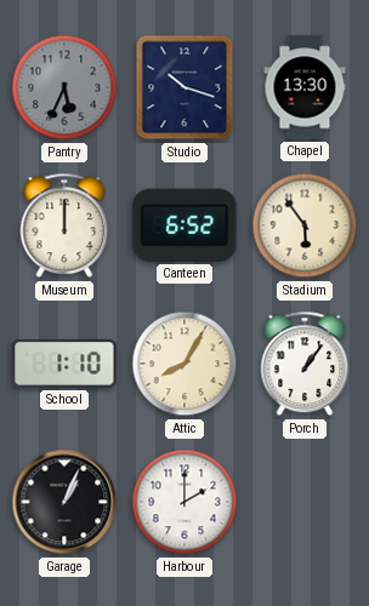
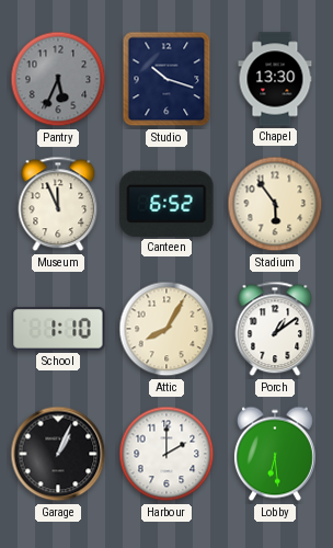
Museum: 12:00 -> 11:56 (58, 204)
Porch: 1:06 -> 1:09 (275, 329)
Lobby: none -> 6:29 (275, 454)
